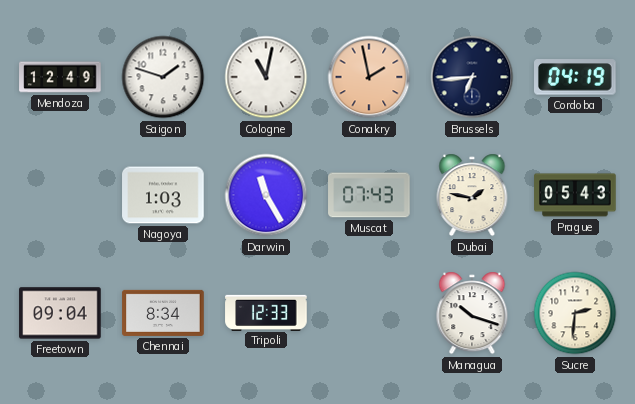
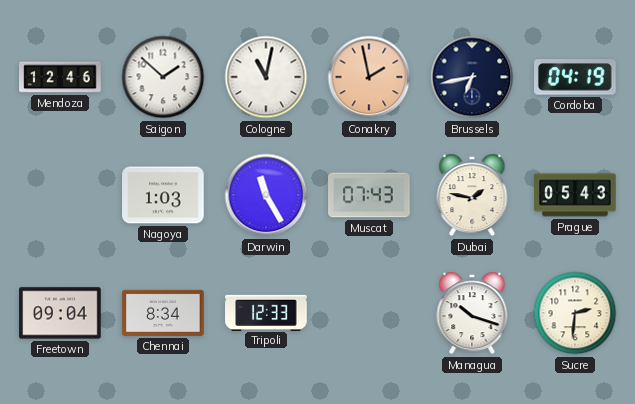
Mendoza: 12:49 -> 12:46 (60, 77)
Saigon: 1:48 -> 1:52 (163, 77)
Brussels: 6:44 -> 6:43 (472, 77)
